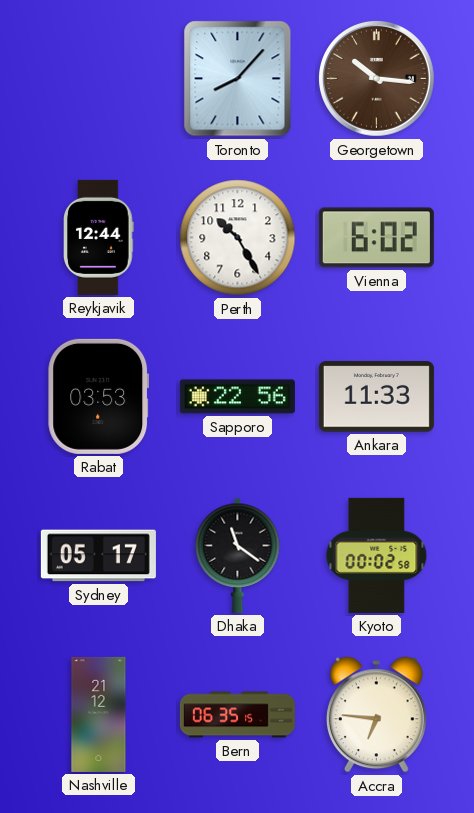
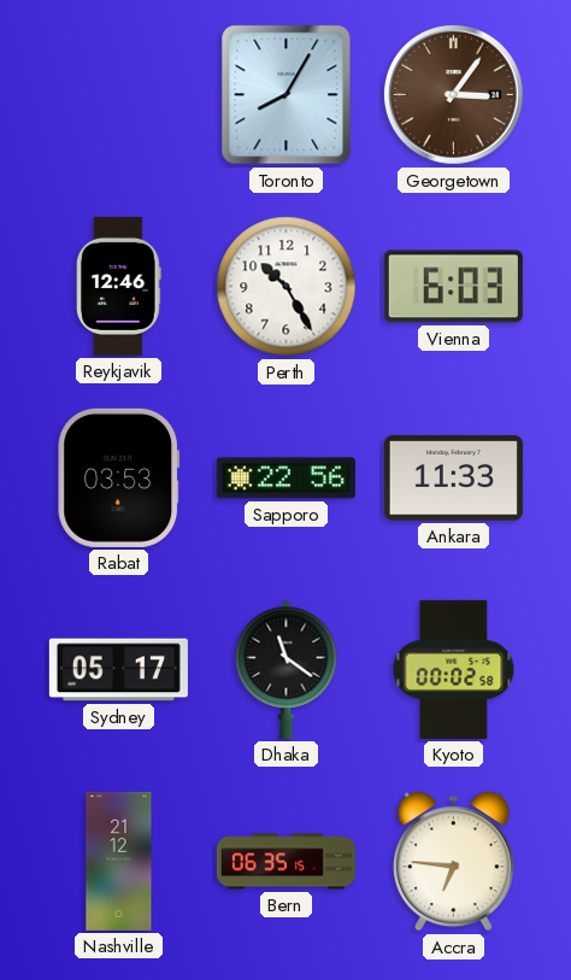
Toronto: 8:07 -> 8:05 (287, 95)
Georgetown: 10:16 -> 3:06 (453, 94)
Reykjavik: 12:44 -> 12:46 (119, 286)
Vienna: 6:02 -> 6:03 (453, 287)
